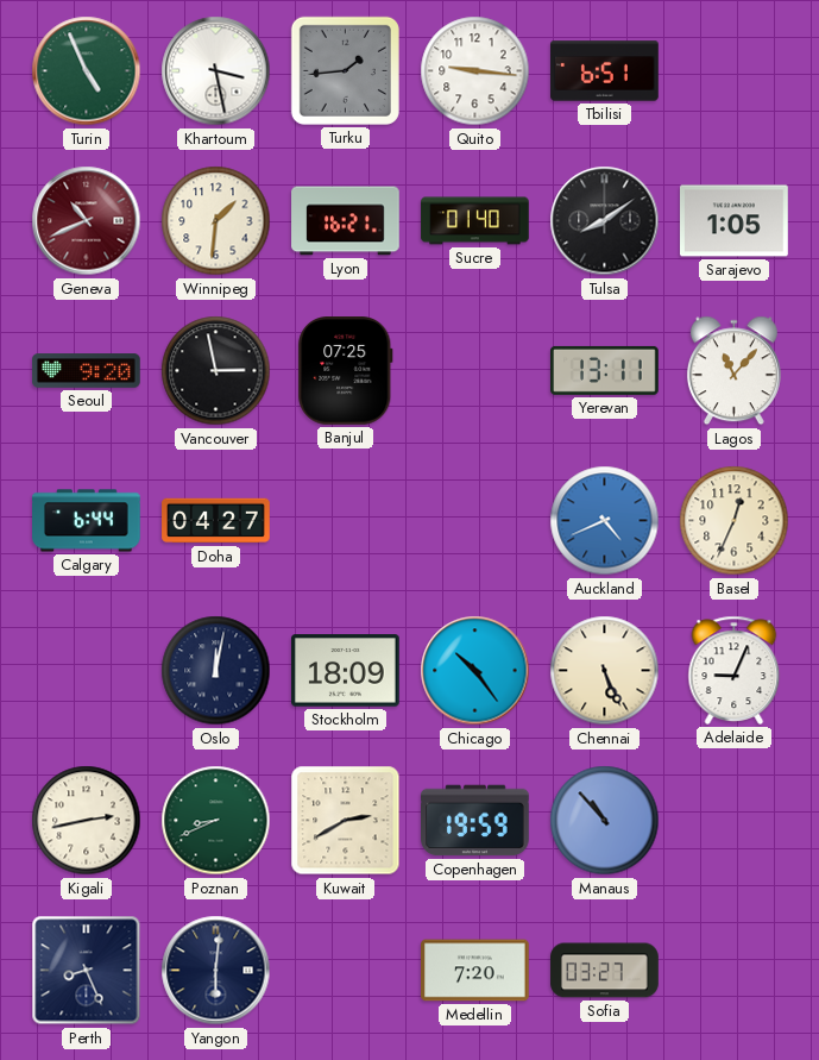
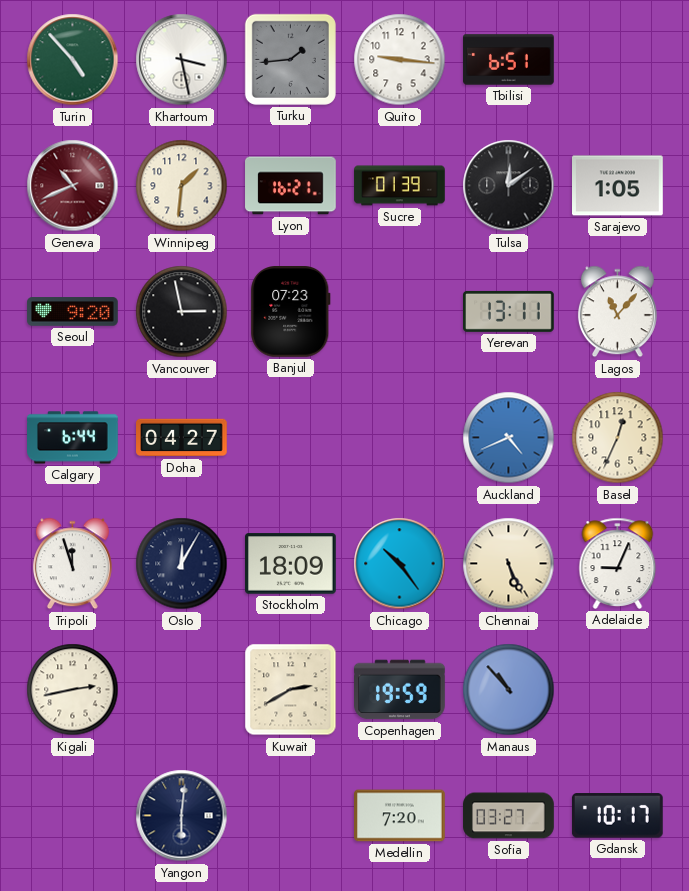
Turin: 4:56 -> 4:53 (73, 60)
Sucre: 01:40 -> 01:39 (400, 186)
Tulsa: 8:09 -> 12:09 (509, 186)
Banjul: 07:25 -> 07:23 (291, 312)
Tripoli: none -> 11:57 (72, 564)
Oslo: 12:02 -> 12:05 (182, 564)
Poznan: 8:41 -> none (216, 821)
Perth: 8:26 -> none (87, 971)
Gdansk: none -> 10:17 (617, 816)
